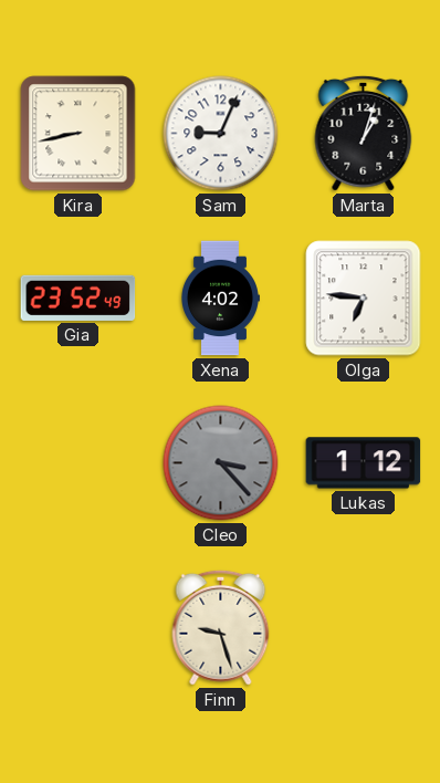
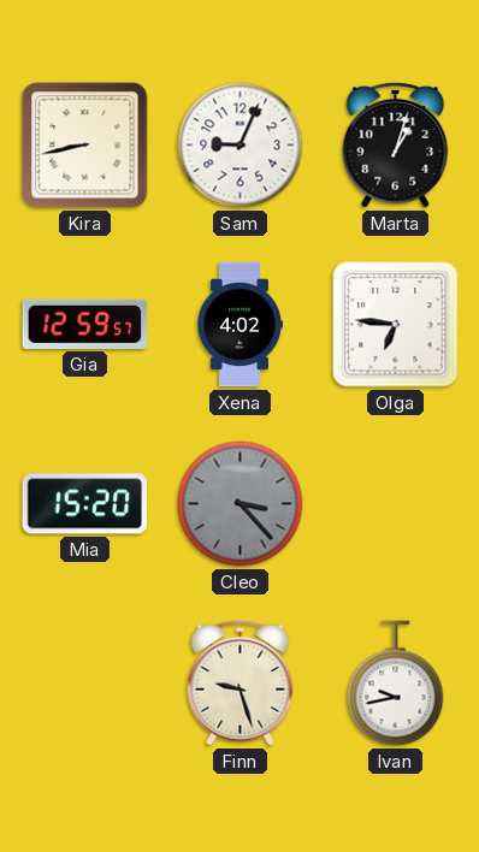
Gia: 23:52 -> 12:59 (85, 324)
Mia: none -> 15:20 (85, 504)
Lukas: 1:12 -> none (364, 463)
Ivan: none -> 9:43 (396, 684)
